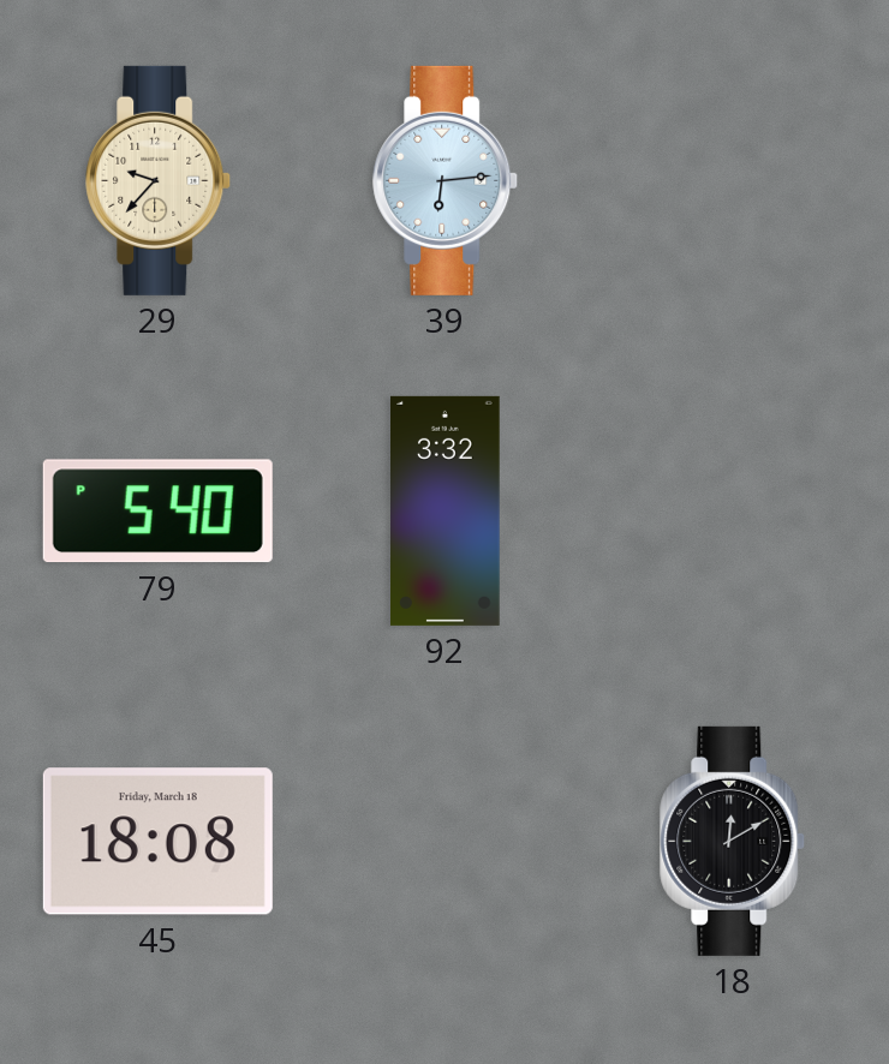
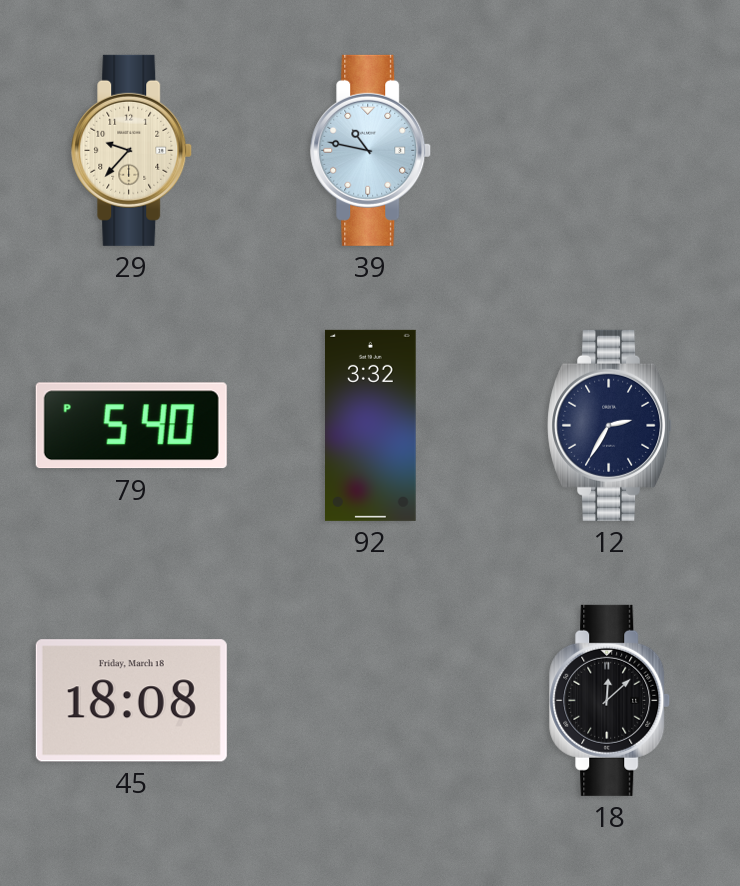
39: 6:14 -> 10:47 (371, 150)
12: none -> 2:35 (610, 425)
18: 12:10 -> 12:08 (610, 700)
